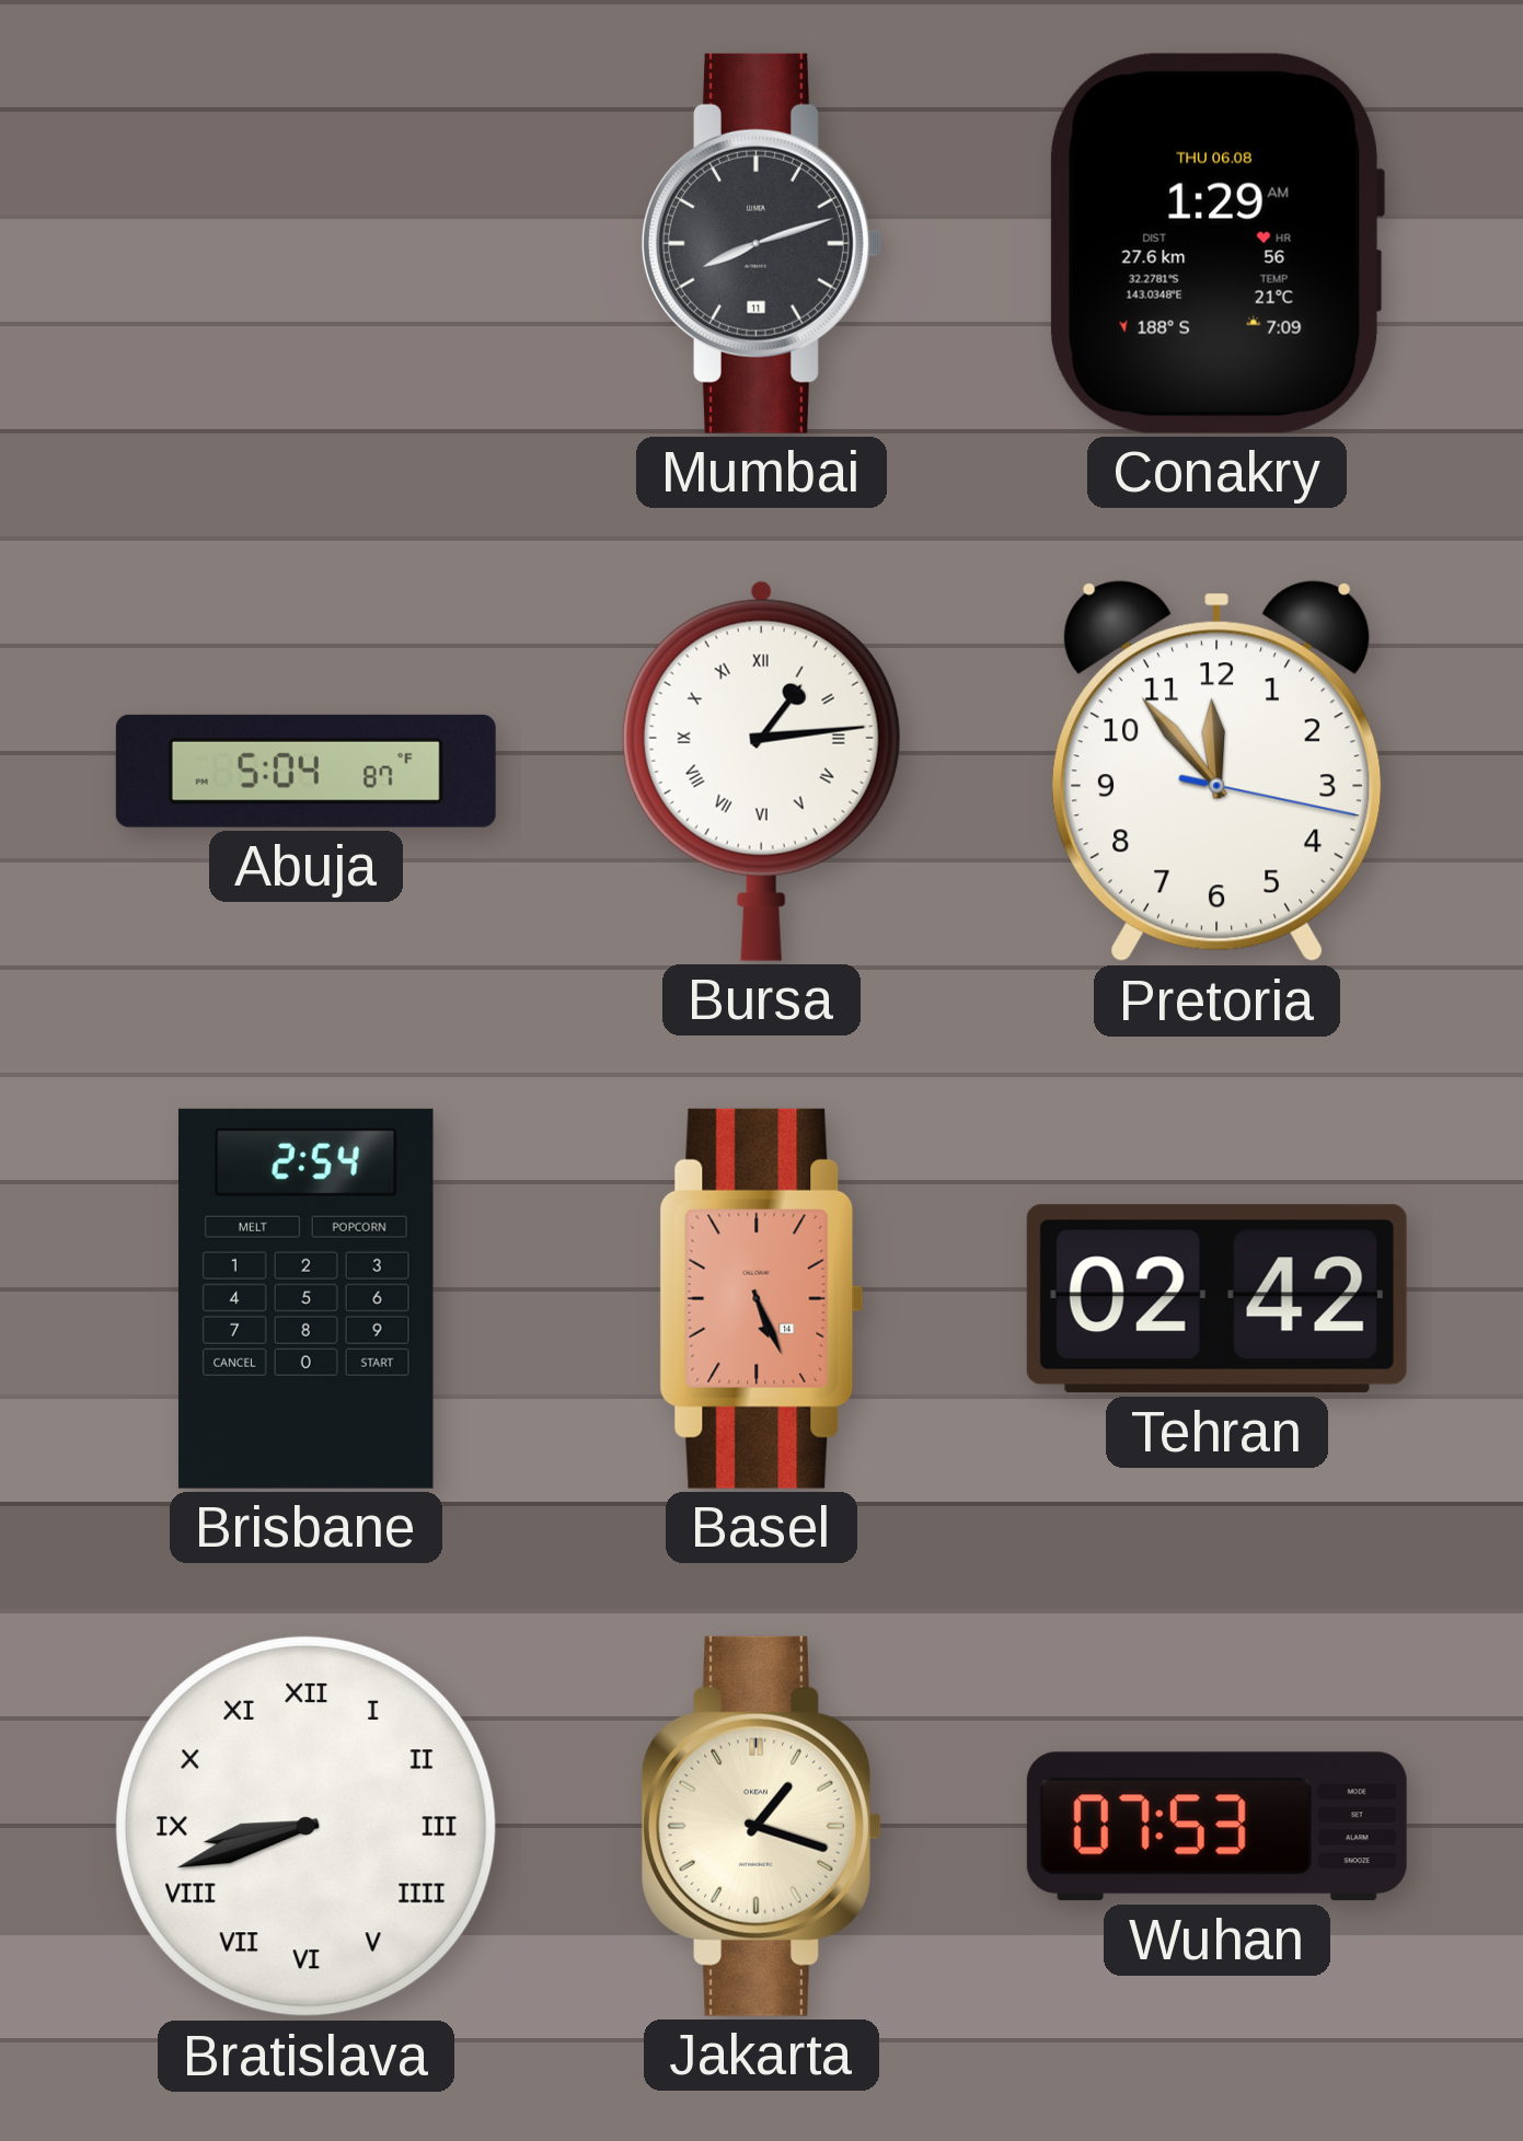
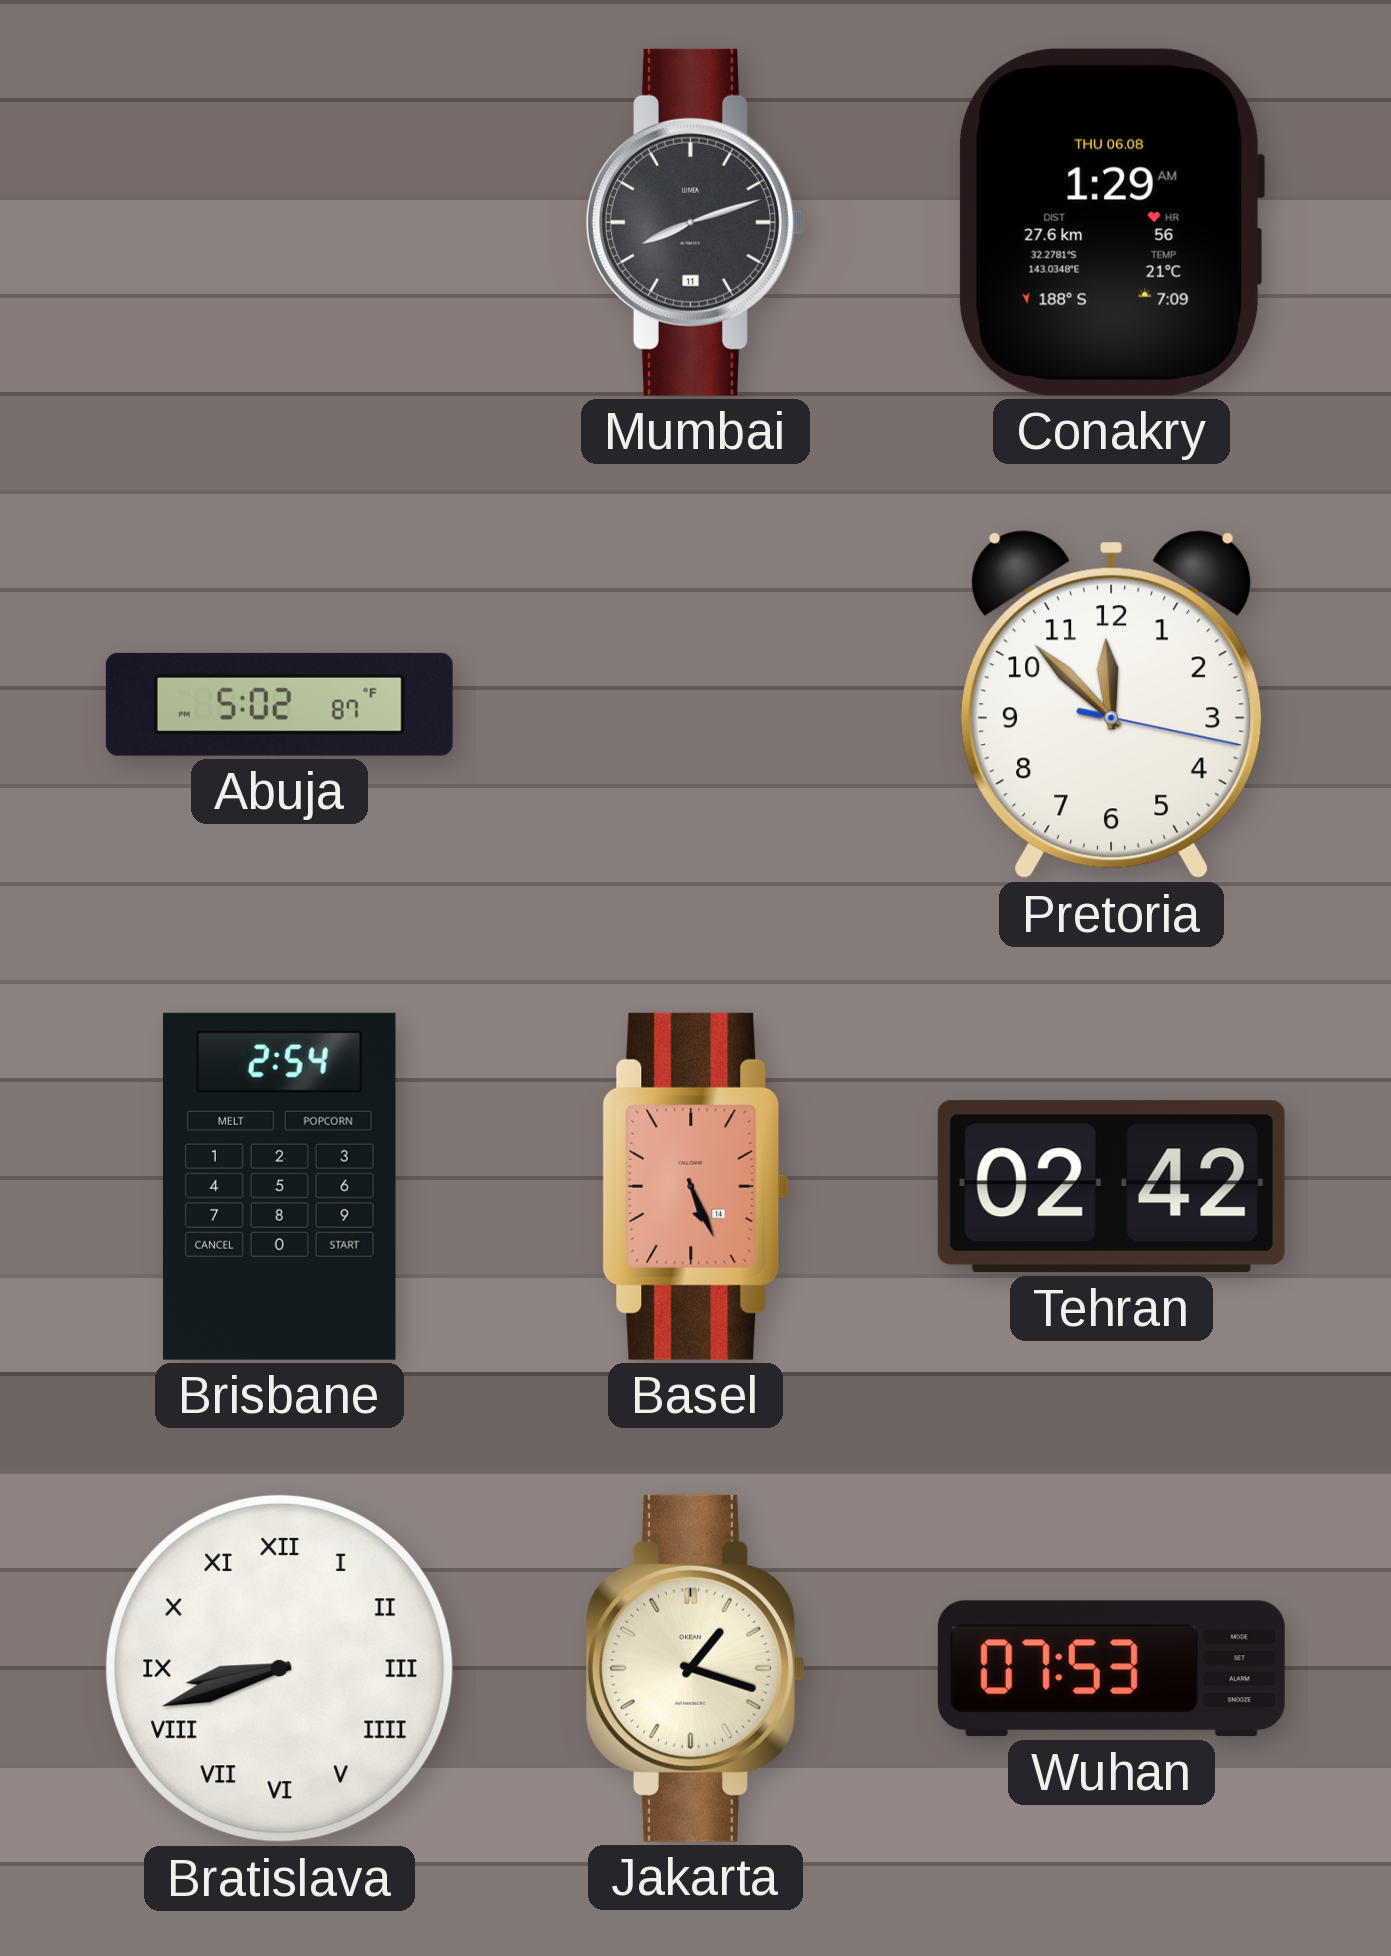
Abuja: 5:04 -> 5:02 (279, 704)
Bursa: 1:14 -> none (761, 771)
Pretoria: 11:53 -> 11:52 (1112, 705)
